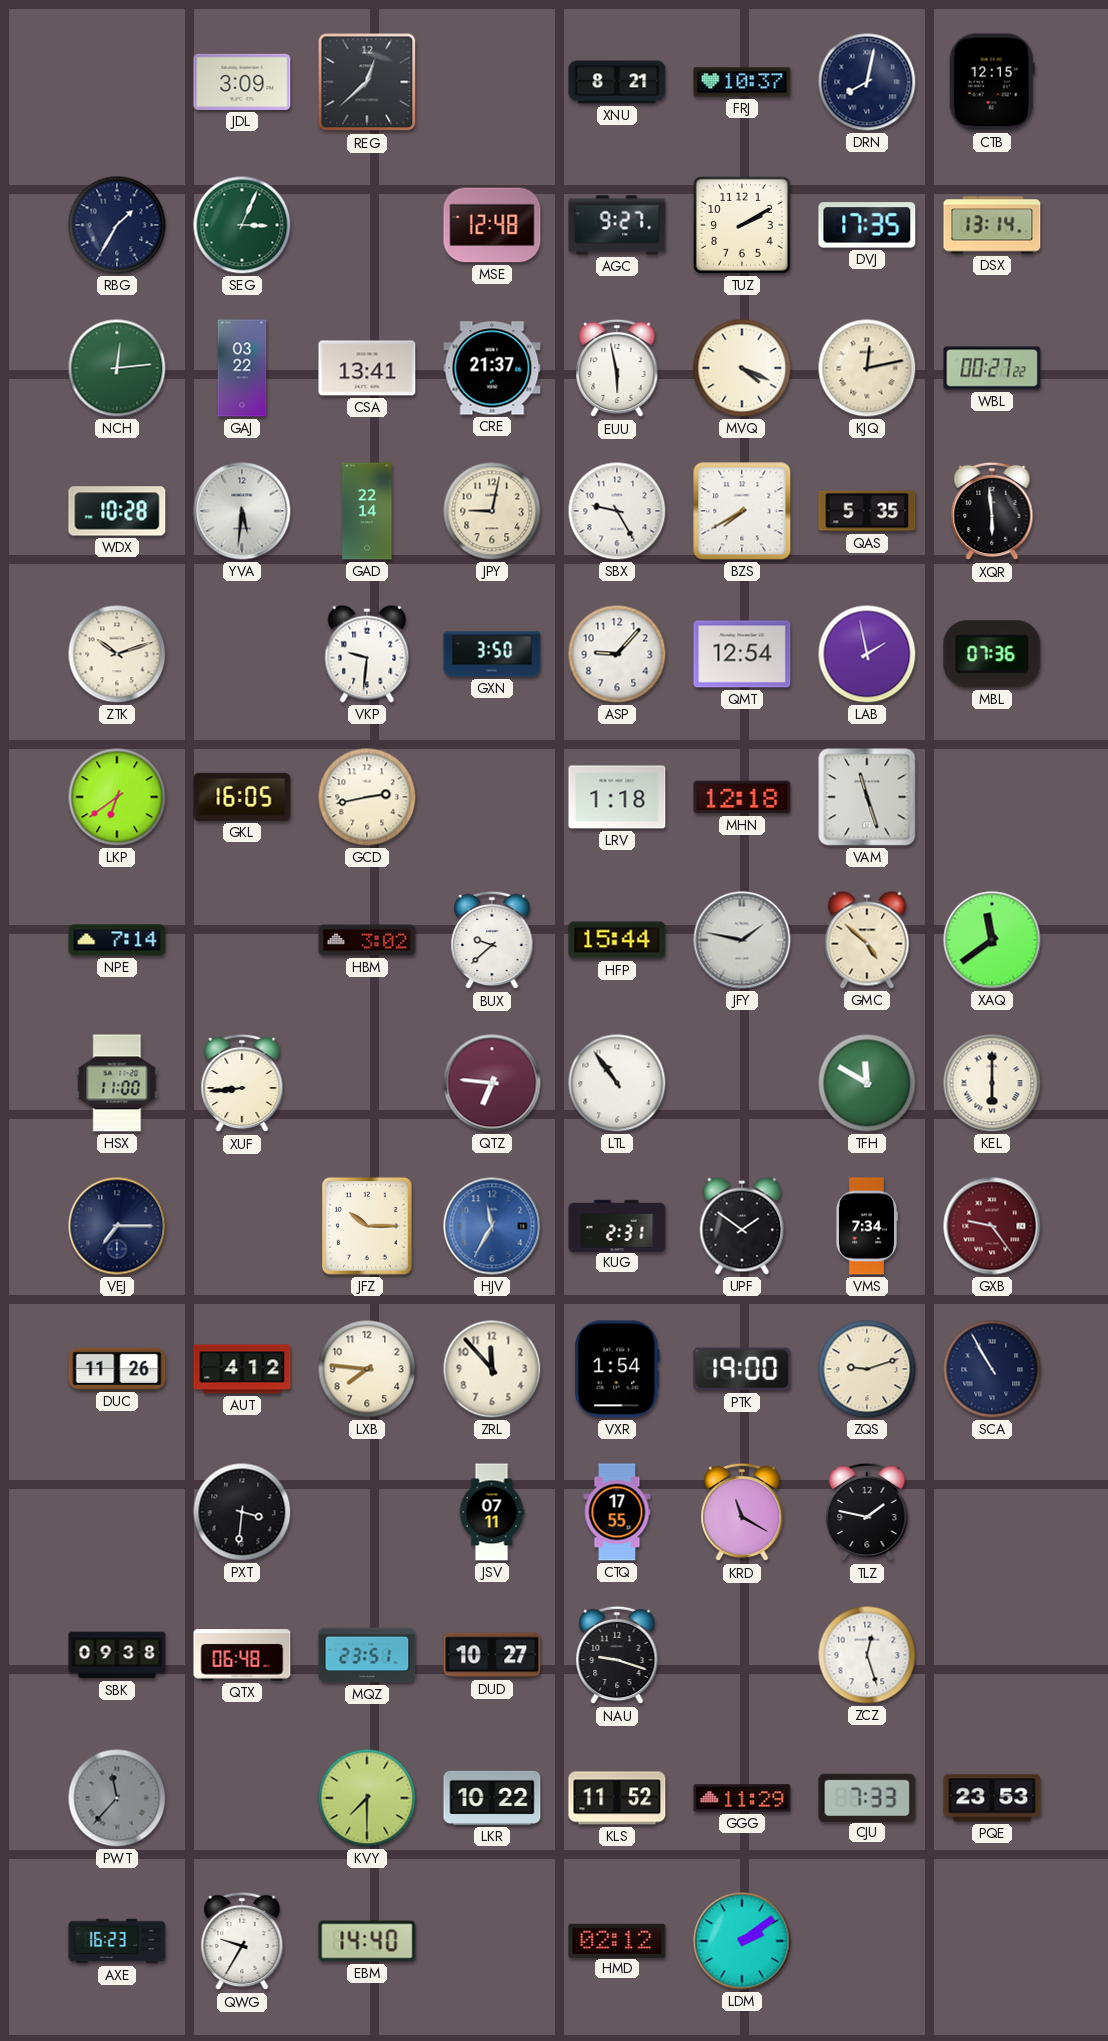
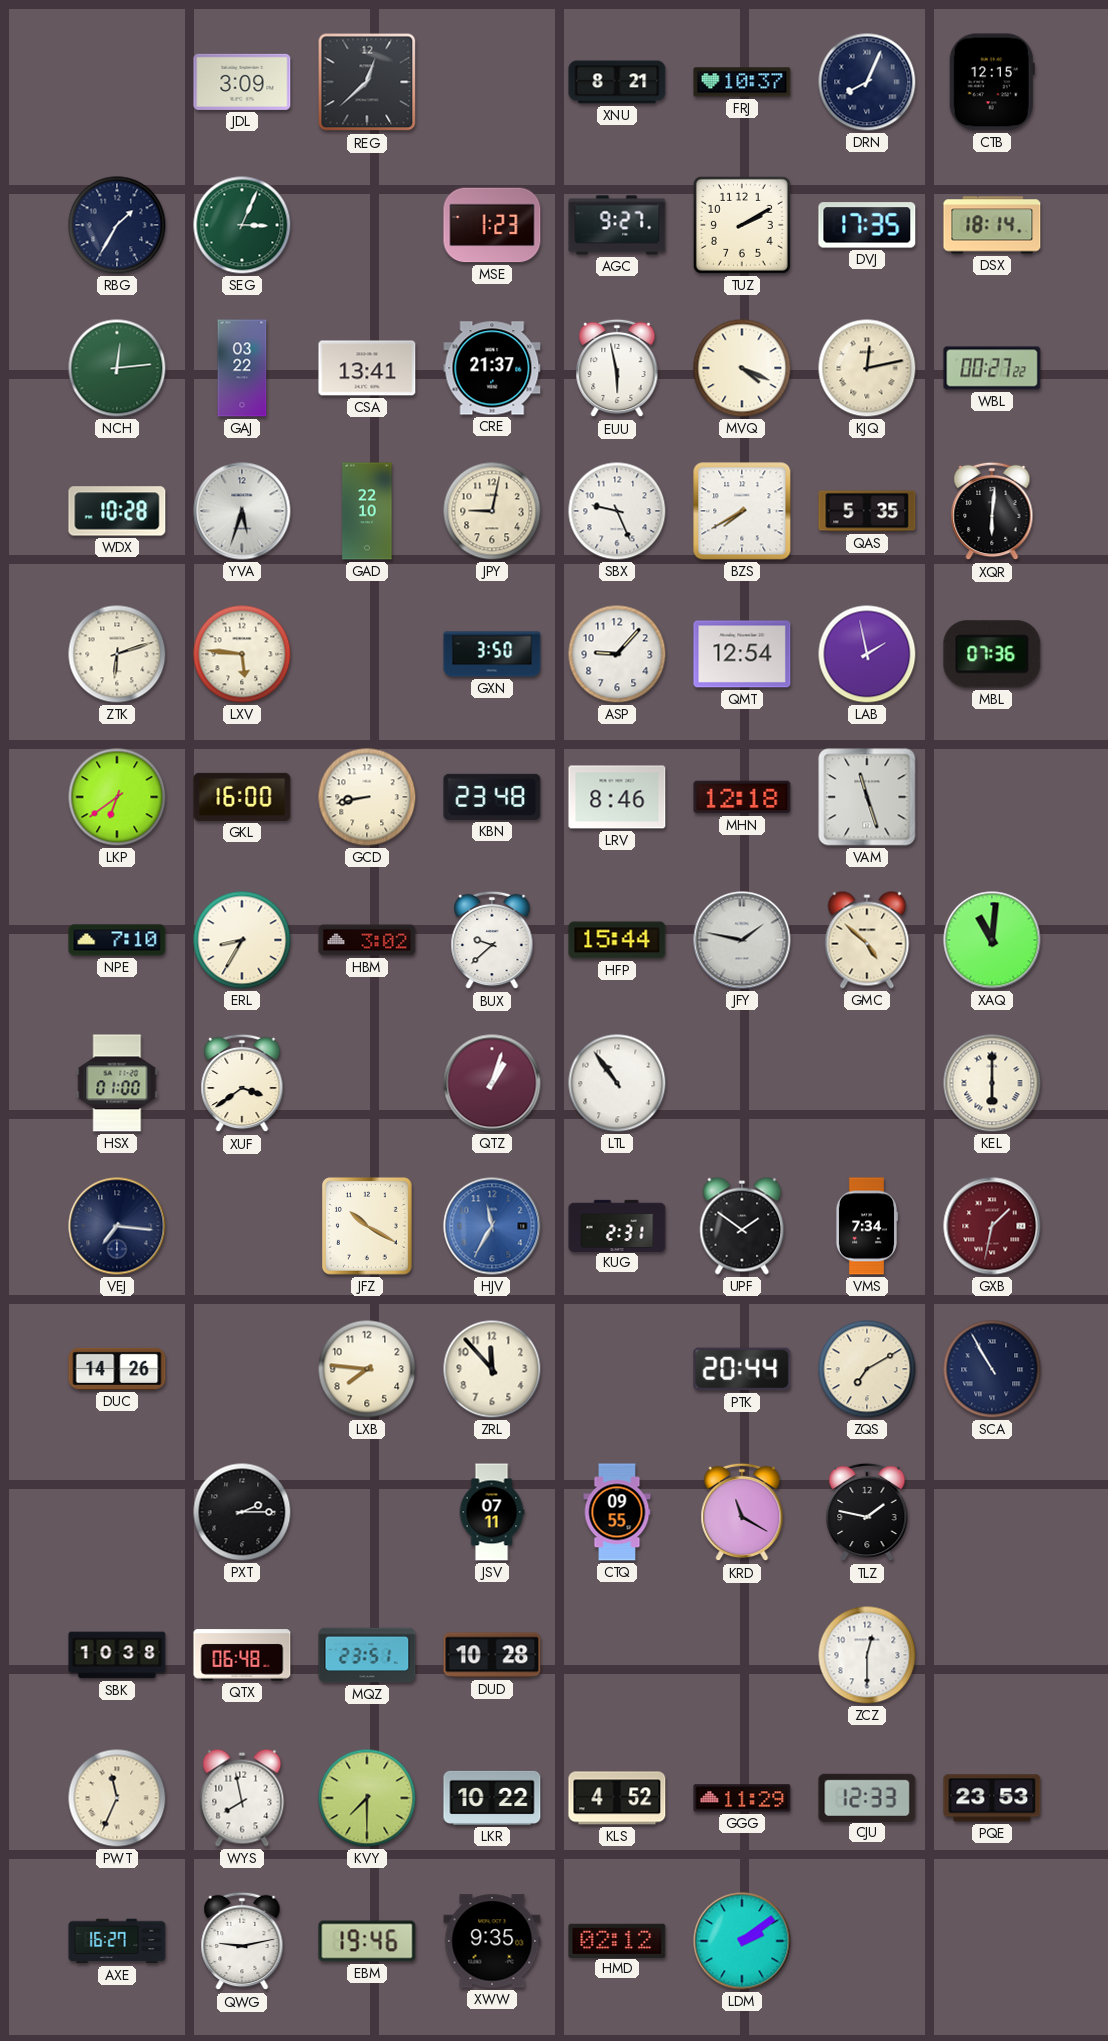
DRN: 8:02 -> 8:04 (867, 82)
MSE: 12:48 -> 1:23 (492, 225)
DSX: 13:14 -> 18:14 (992, 225)
YVA: 5:31 -> 5:33 (242, 511)
GAD: 22:14 -> 22:10 (367, 511)
SBX: 9:25 -> 9:26 (617, 511)
XQR: 5:59 -> 6:01 (992, 511)
ZTK: 10:12 -> 6:12 (117, 654)
LXV: none -> 5:46 (242, 654)
VKP: 9:31 -> none (367, 654)
GKL: 16:05 -> 16:00 (242, 797)
GCD: 2:43 -> 8:43 (367, 797)
KBN: none -> 23:48 (492, 797)
LRV: 1:18 -> 8:46 (617, 797)
NPE: 7:14 -> 7:10 (117, 940)
ERL: none -> 8:35 (242, 940)
XAQ: 11:39 -> 11:01 (992, 940)
HSX: 11:00 -> 01:00 (117, 1083)
XUF: 8:44 -> 3:39 (242, 1083)
QTZ: 6:46 -> 1:03 (492, 1083)
TFH: 11:50 -> none (867, 1083)
VEJ: 7:15 -> 7:16 (117, 1226)
JFZ: 10:15 -> 10:20 (367, 1226)
GXB: 9:24 -> 1:32 (992, 1226)
DUC: 11:26 -> 14:26 (117, 1369)
AUT: 4:12 -> none (242, 1369)
VXR: 1:54 -> none (617, 1369)
PTK: 19:00 -> 20:44 (742, 1369)
ZQS: 9:12 -> 7:10 (867, 1369)
PXT: 3:31 -> 2:15 (242, 1512)
CTQ: 17:55 -> 09:55 (617, 1512)
SBK: 09:38 -> 10:38 (117, 1655)
DUD: 10:27 -> 10:28 (492, 1655)
NAU: 9:18 -> none (617, 1655)
ZCZ: 12:27 -> 12:30 (867, 1655)
PWT: 11:37 -> 11:34 (117, 1798)
PWT dial: grey -> cream (117, 1798)
WYS: none -> 7:58 (242, 1798)
KLS: 11:52 -> 4:52 (617, 1798)
CJU: 7:33 -> 12:33 (867, 1797)
AXE: 16:23 -> 16:27 (117, 1941)
QWG: 9:35 -> 9:13 (242, 1941)
EBM: 14:40 -> 19:46 (367, 1941)
XWW: none -> 9:35 (492, 1941)
